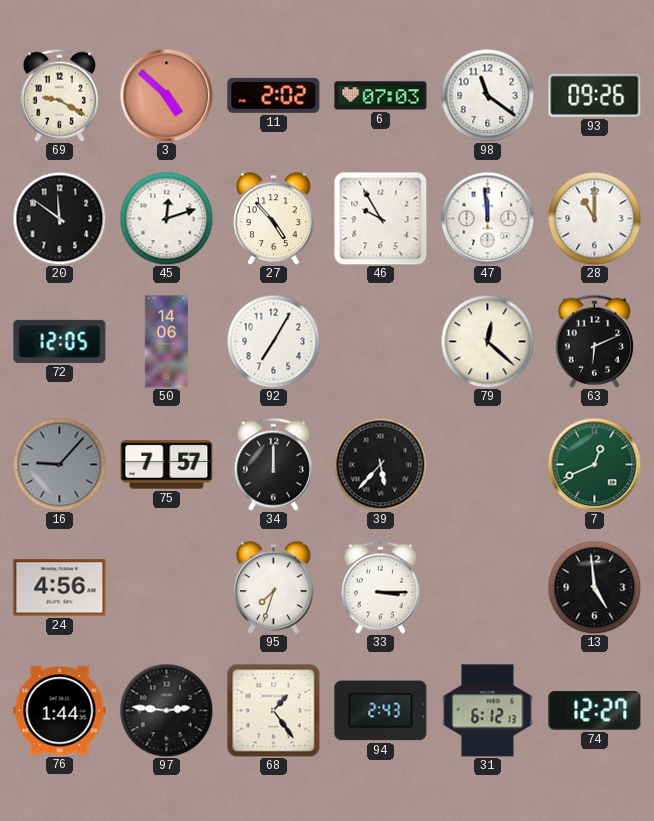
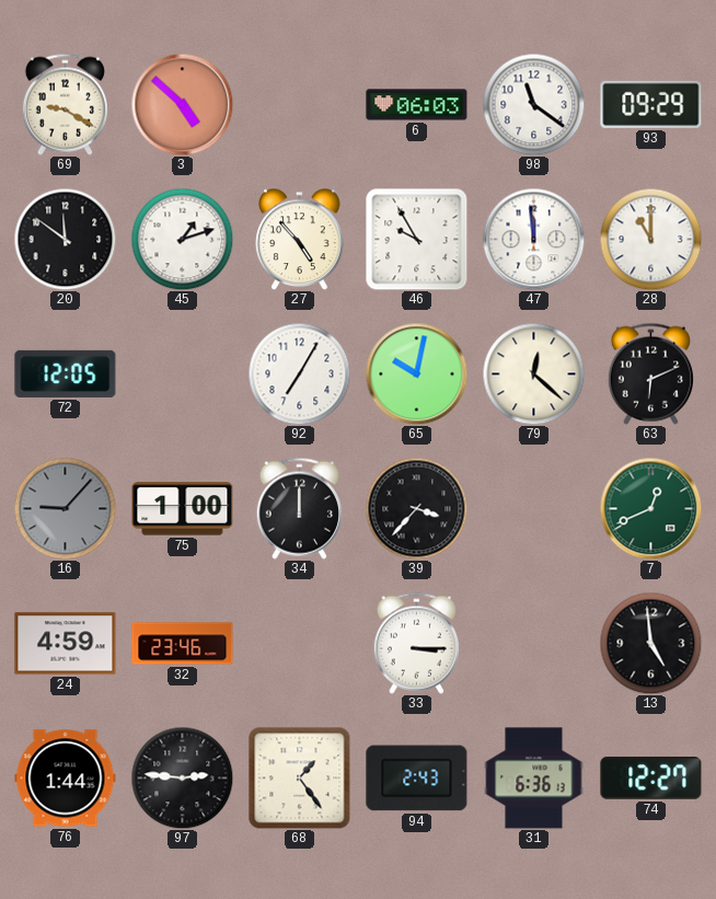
11: 2:02 -> none (274, 95)
6: 07:03 -> 06:03 (417, 105)
93: 09:26 -> 09:29 (651, 104)
45: 12:12 -> 1:12 (182, 239)
50: 14:06 -> none (167, 342)
65: none -> 10:02 (416, 373)
75: 7:57 -> 1:00 (183, 509)
39: 5:37 -> 3:37 (416, 508)
24: 4:56 -> 4:59 (66, 644)
32: none -> 23:46 (183, 644)
95: 7:33 -> none (274, 587)
31: 6:12 -> 6:36 (534, 779)
